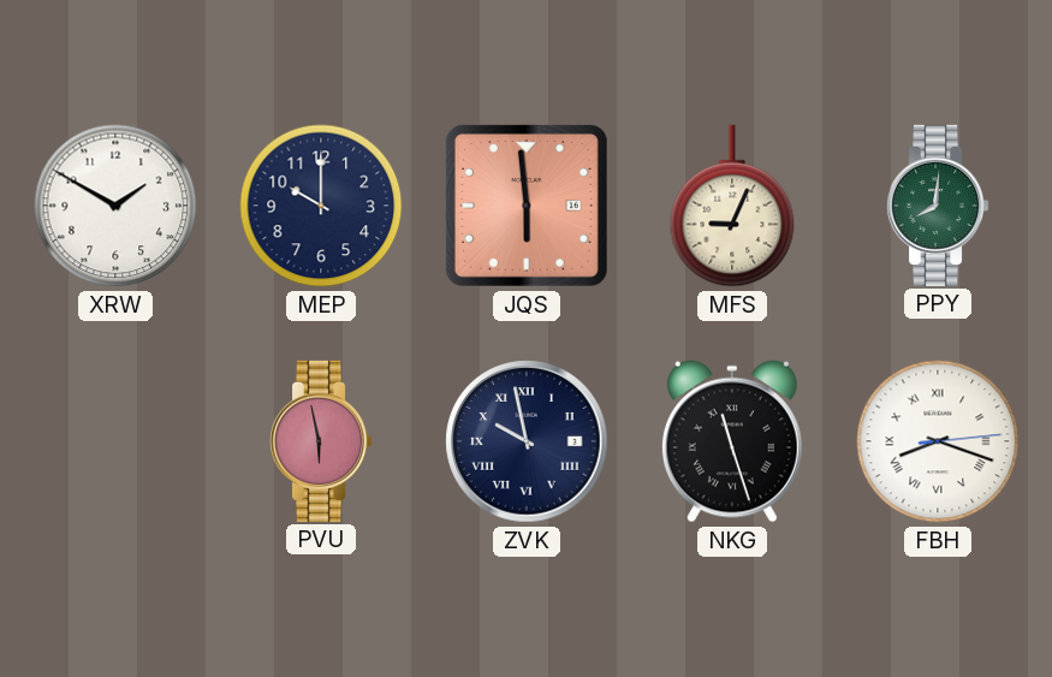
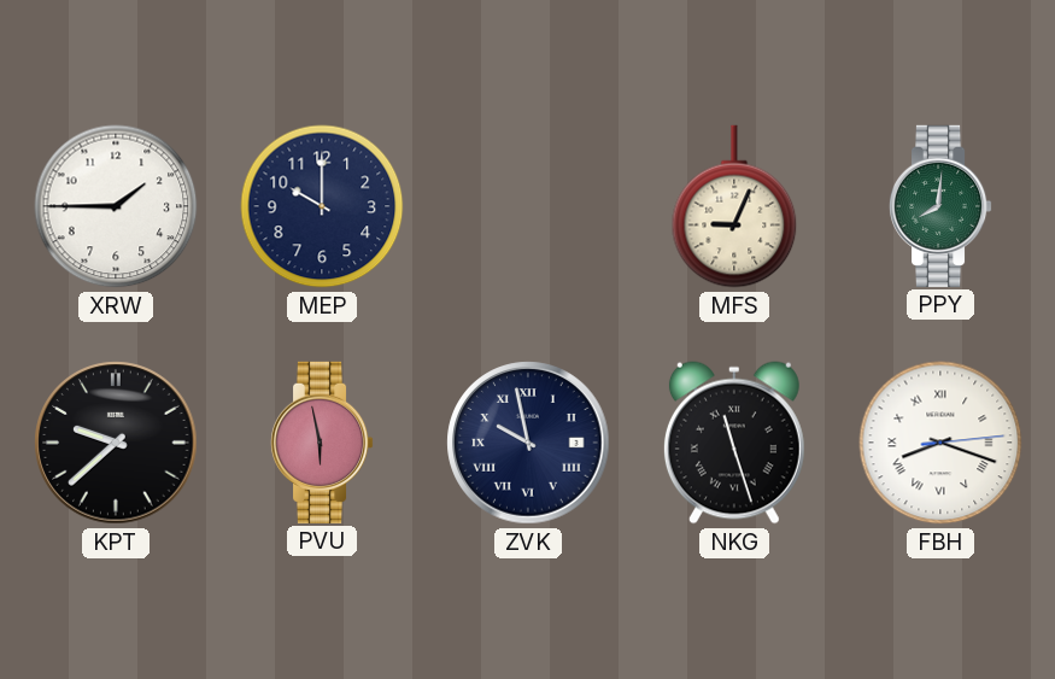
XRW: 1:50 -> 1:45 (116, 206)
JQS: 5:59 -> none (527, 206)
KPT: none -> 9:38 (116, 443)
